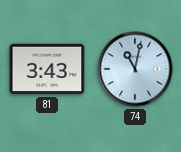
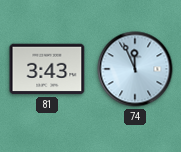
74: 11:02 -> 11:56 (135, 69)
